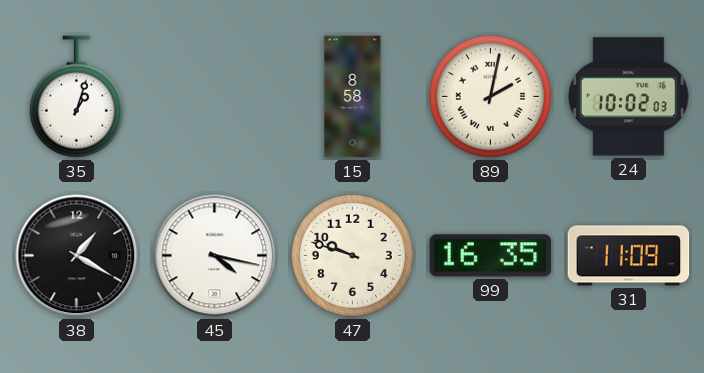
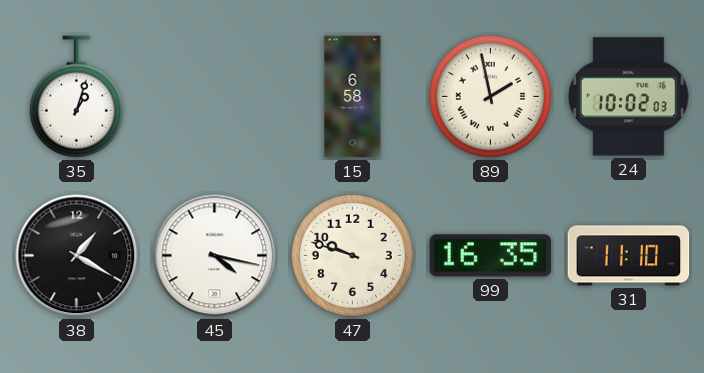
15: 8:58 -> 6:58 (353, 97)
89: 2:02 -> 1:58 (490, 96)
31: 11:09 -> 11:10 (629, 256)
